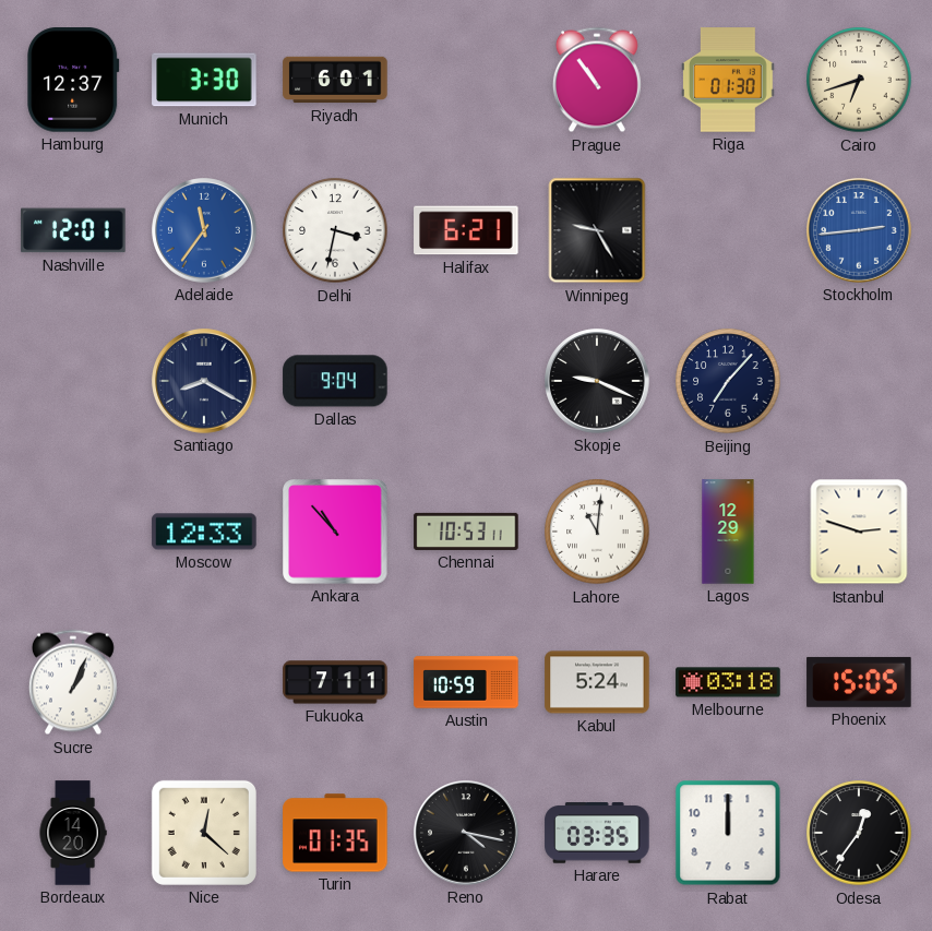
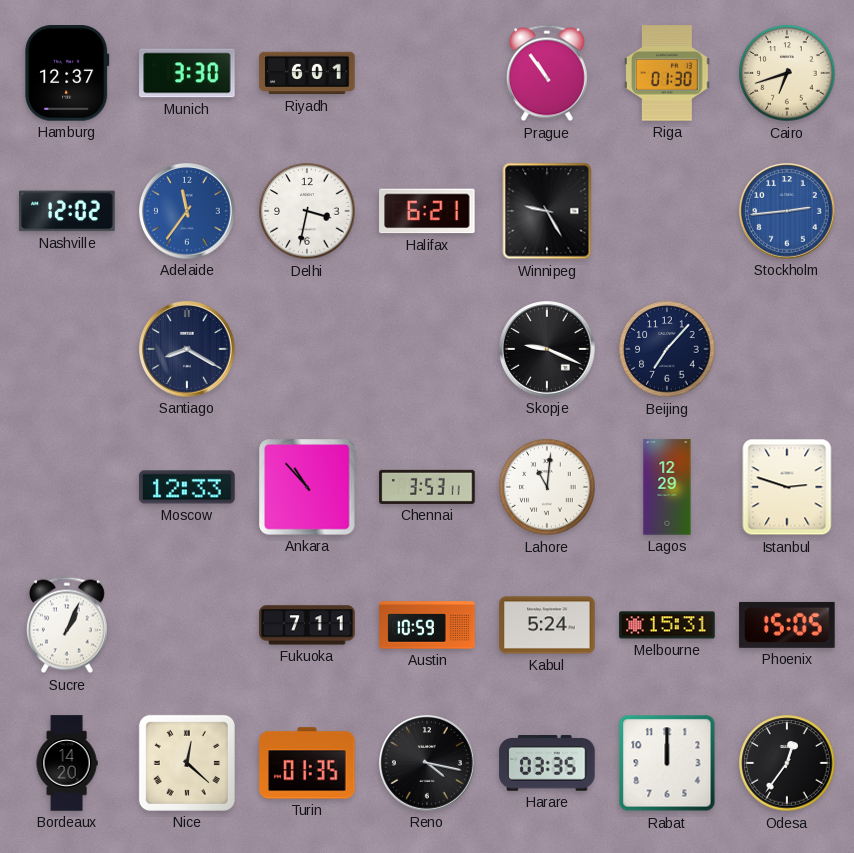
Nashville: 12:01 -> 12:02 (67, 211)
Dallas: 9:04 -> none (335, 381)
Chennai: 10:53 -> 3:53 (427, 487)
Melbourne: 03:18 -> 15:31 (667, 625)
